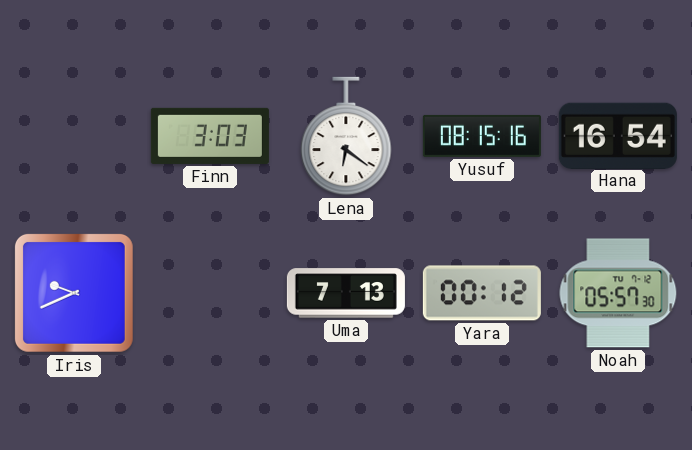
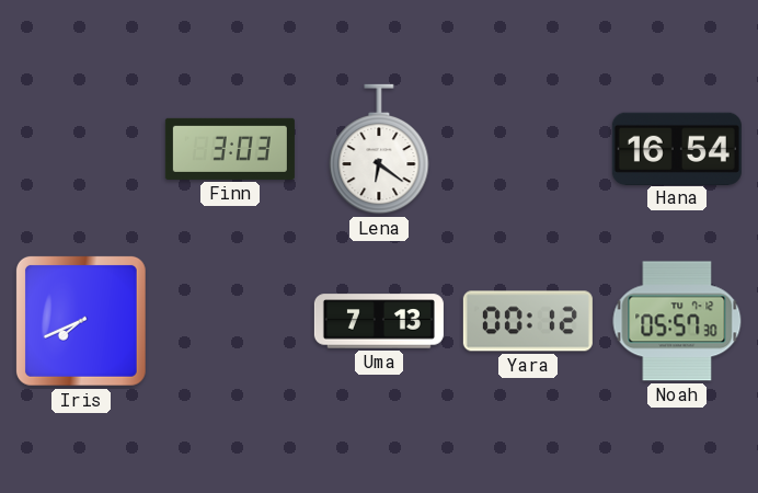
Yusuf: 08:15 -> none (482, 136)
Iris: 9:41 -> 7:41 (81, 321)
